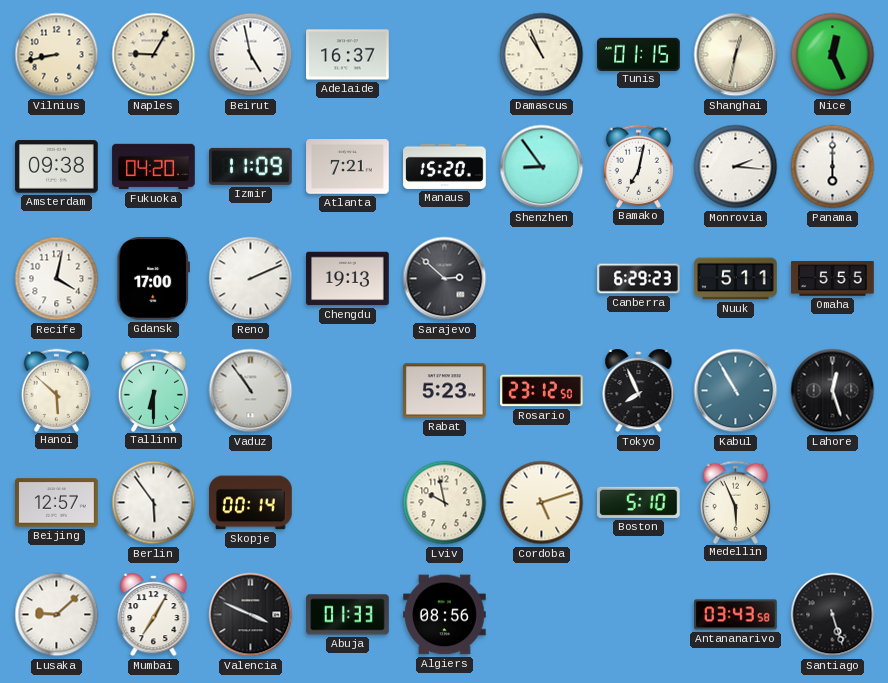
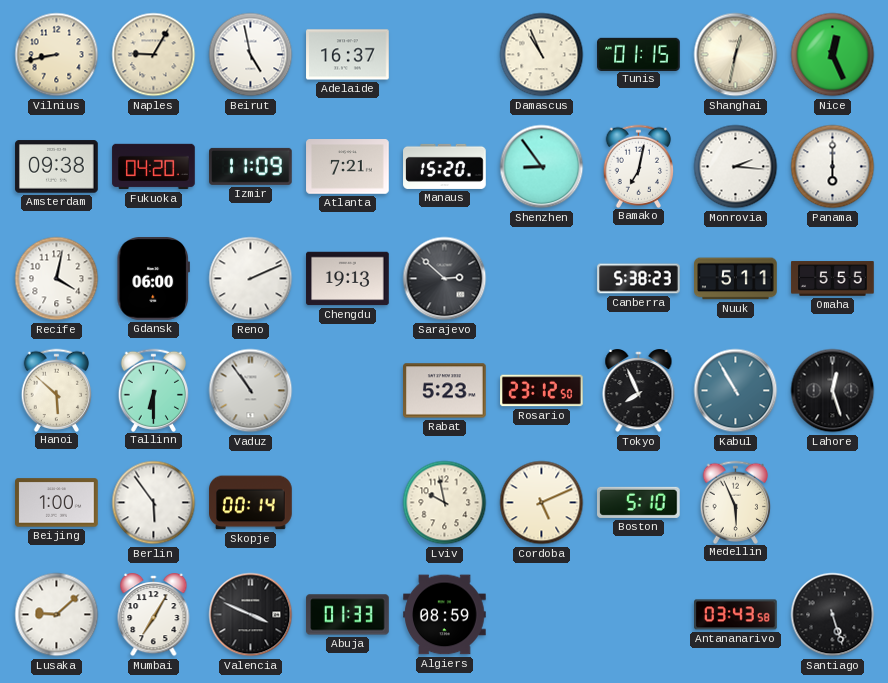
Gdansk: 17:00 -> 06:00 (153, 279)
Canberra: 6:29 -> 5:38 (639, 279)
Beijing: 12:57 -> 1:00 (57, 503)
Cordoba: 5:12 -> 5:11 (542, 503)
Algiers: 08:56 -> 08:59 (445, 615)
